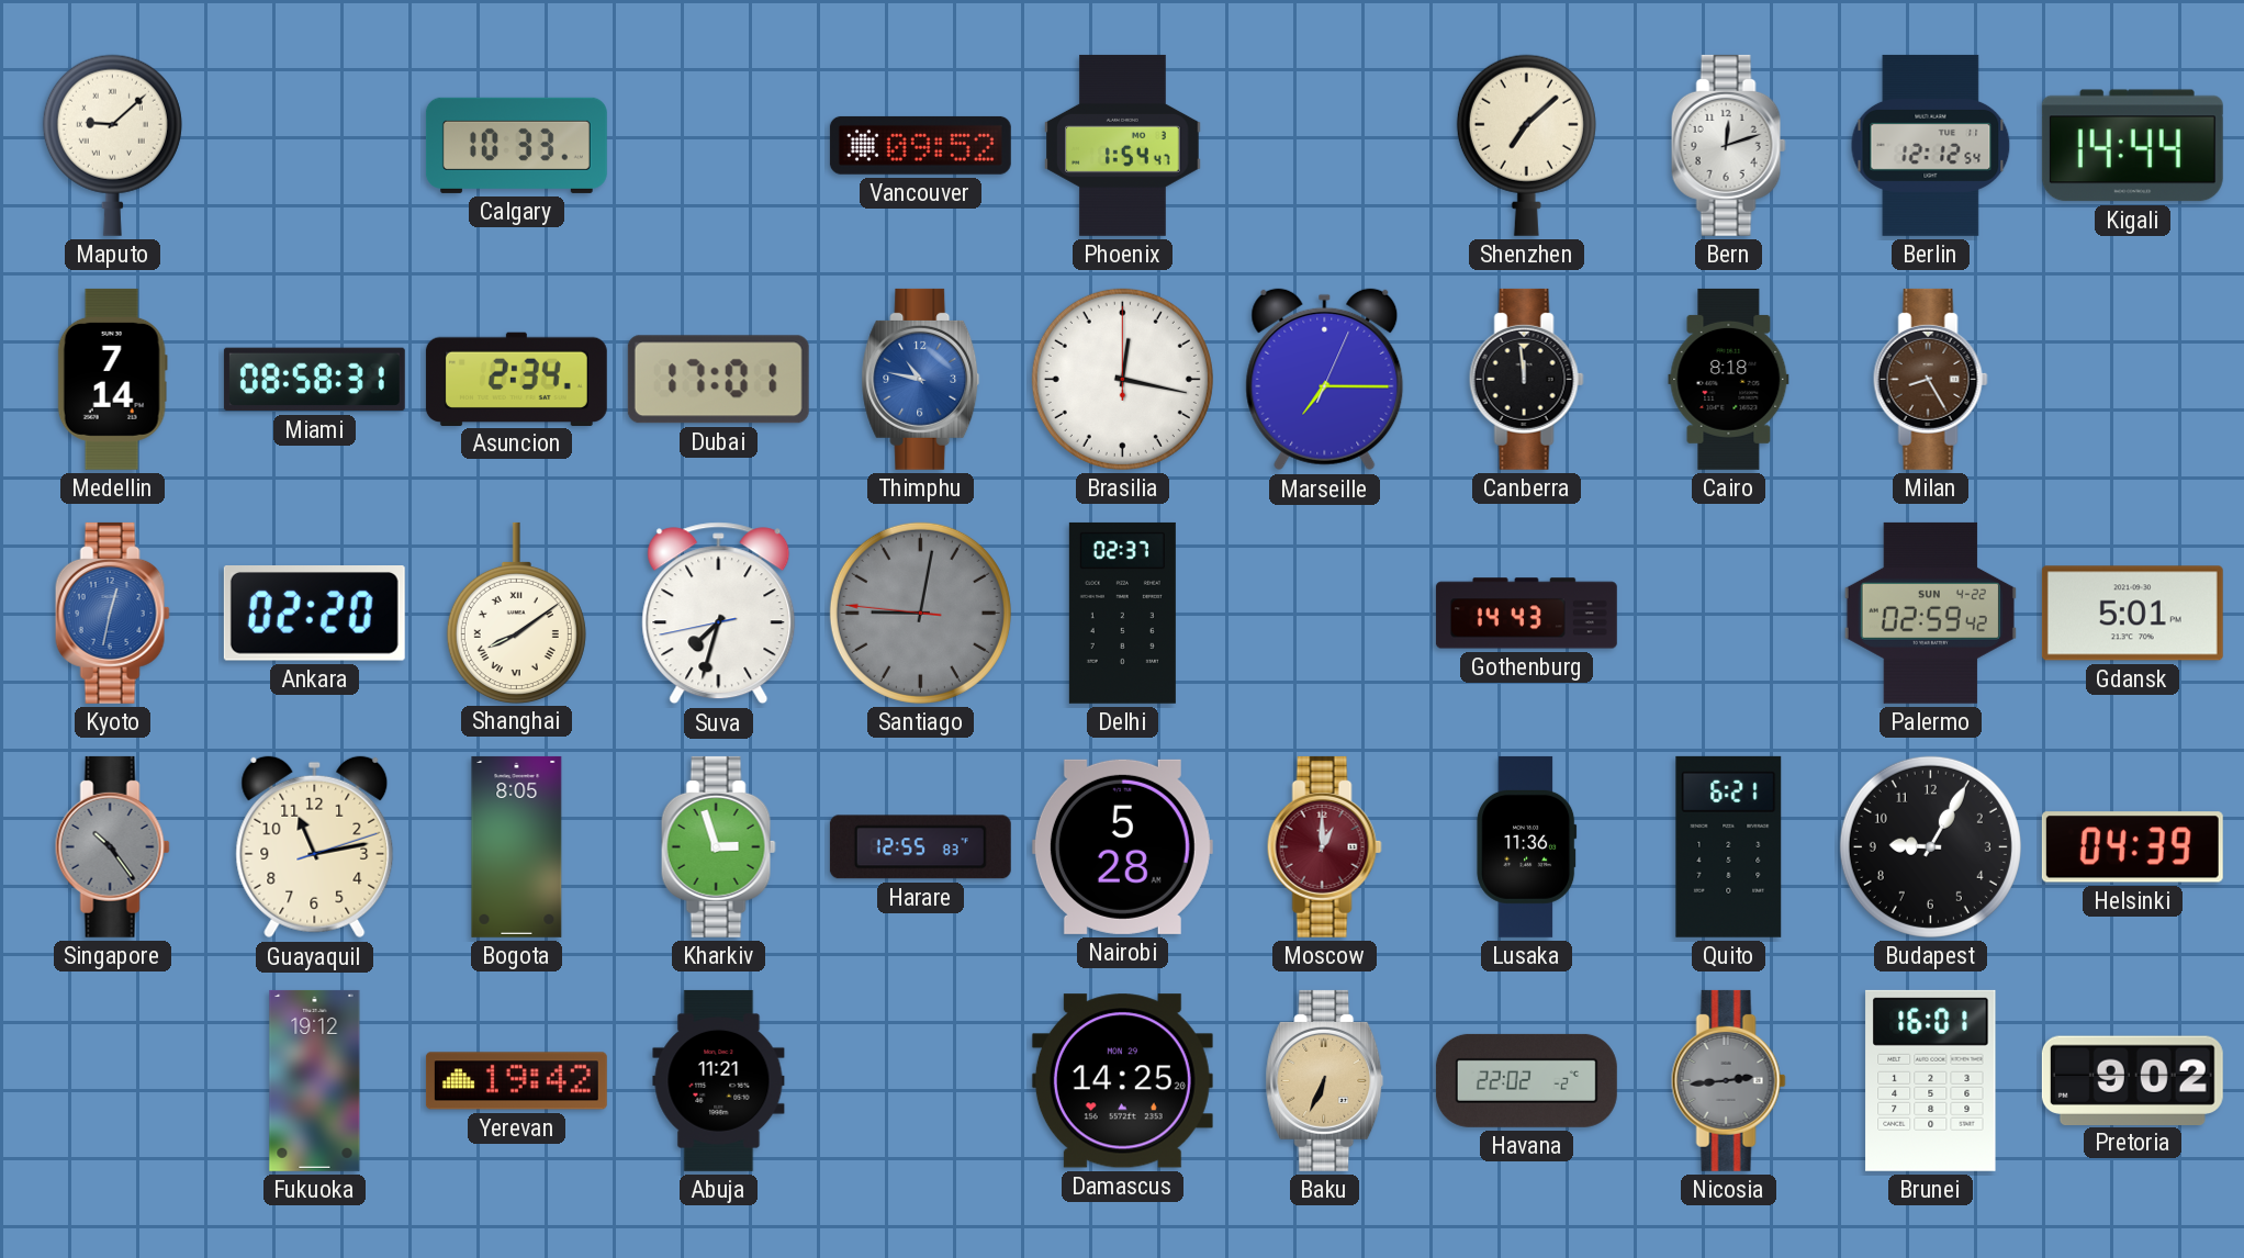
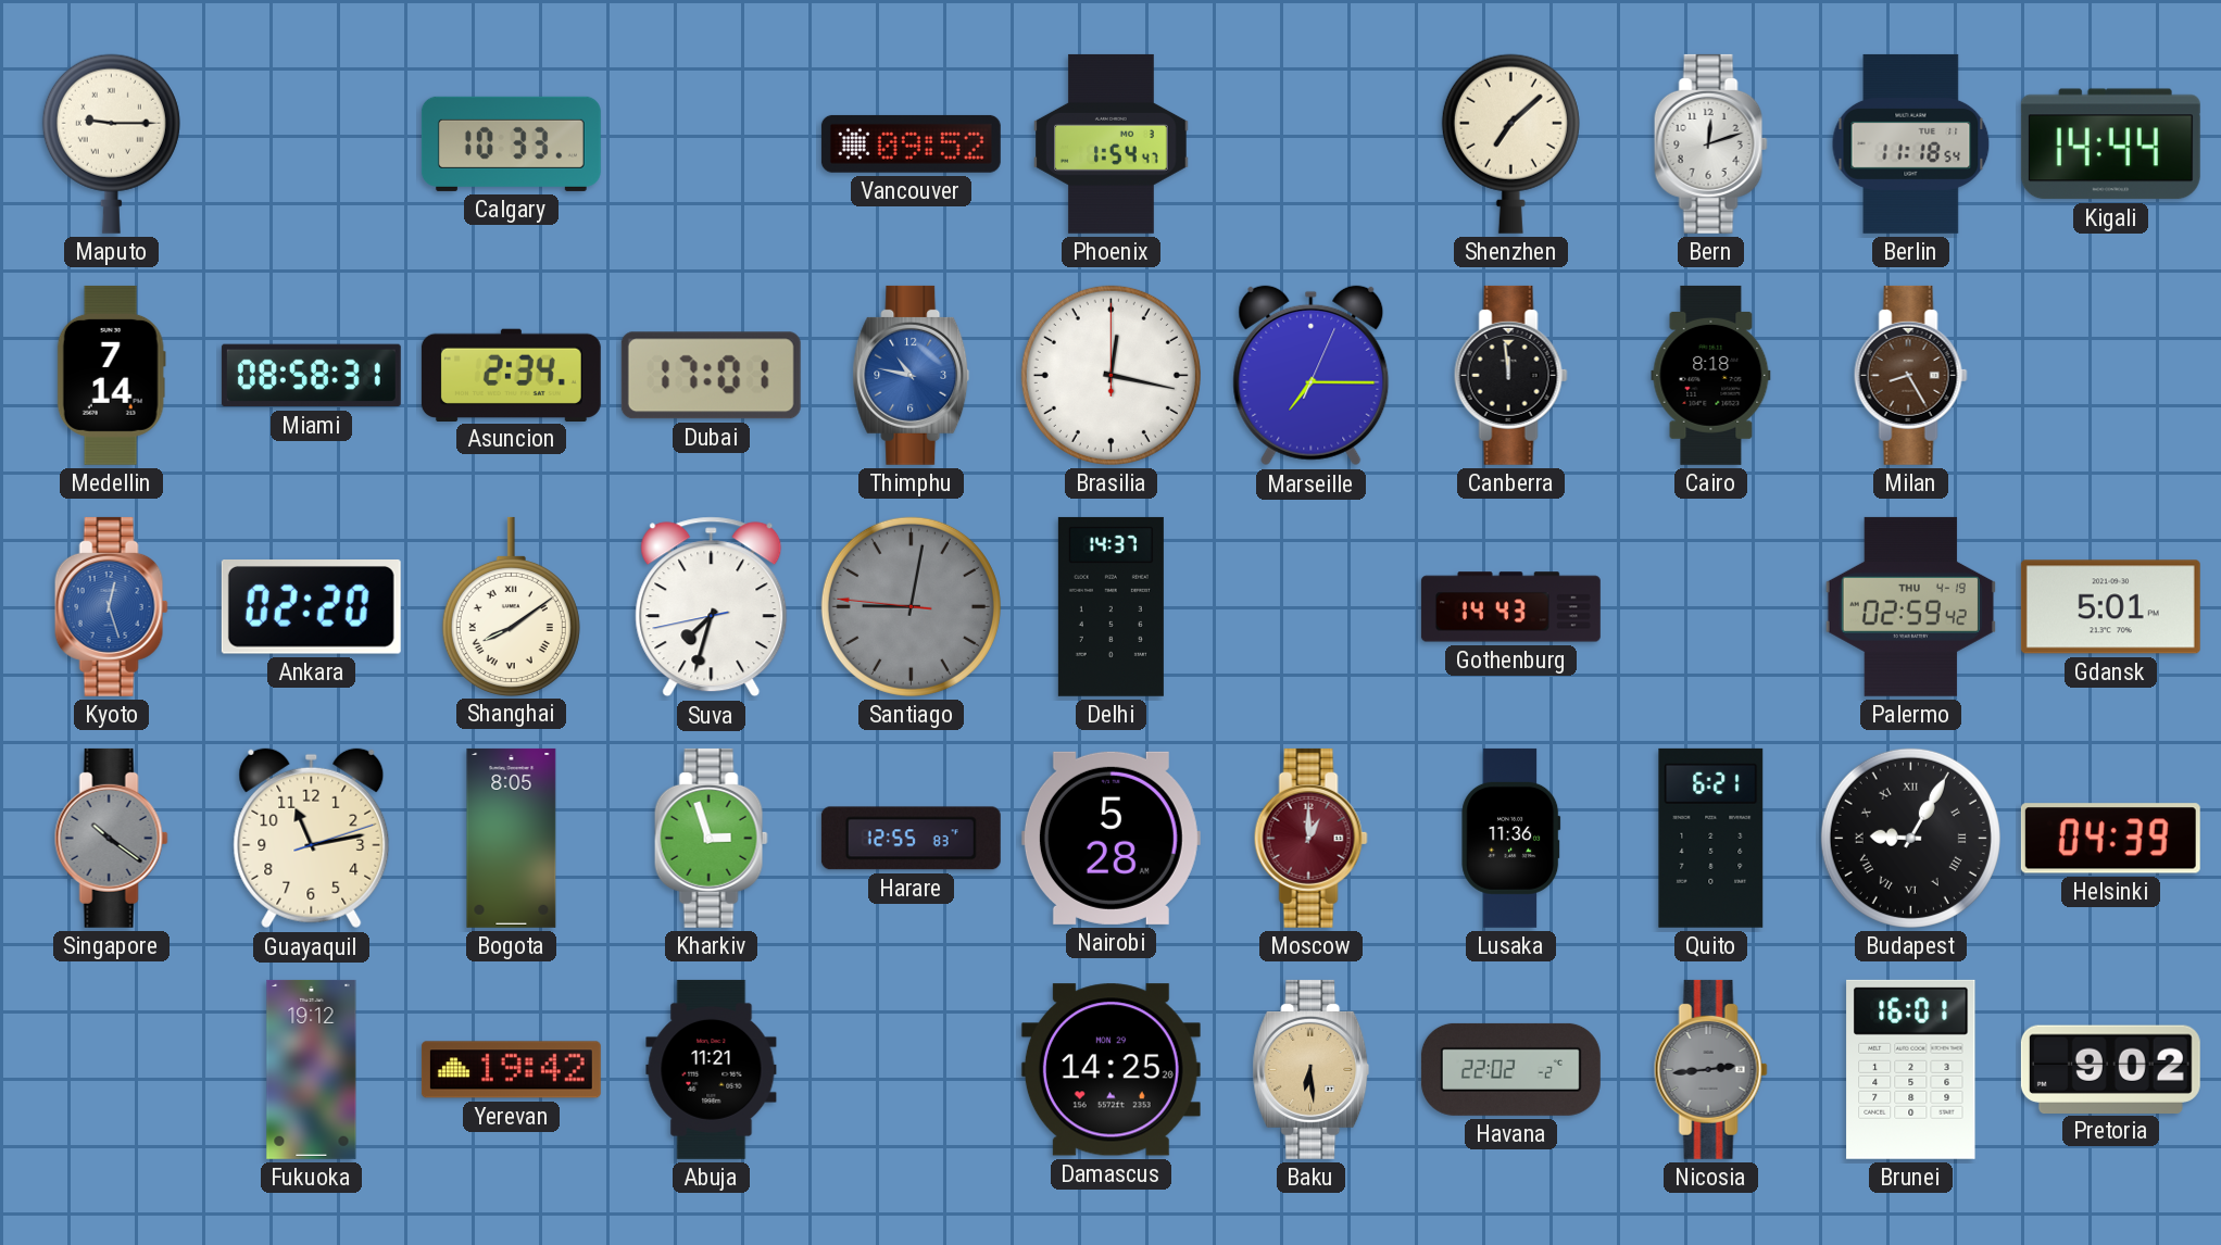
Maputo: 9:08 -> 9:15 (111, 143)
Berlin: 12:12 -> 11:18 (1911, 143)
Kyoto: 12:32 -> 12:27 (111, 606)
Delhi: 02:37 -> 14:37 (1110, 606)
Palermo date: SUN 4-22 -> THU 4-19 (1910, 606)
Singapore: 10:24 -> 10:21 (111, 838)
Budapest numerals: Arabic -> Roman (1910, 838)
Baku: 6:34 -> 6:29 (1312, 1069)
